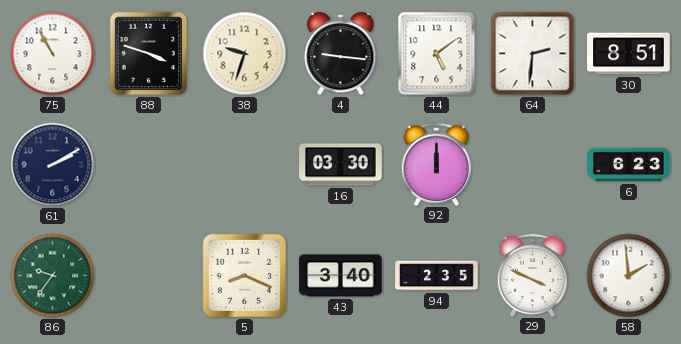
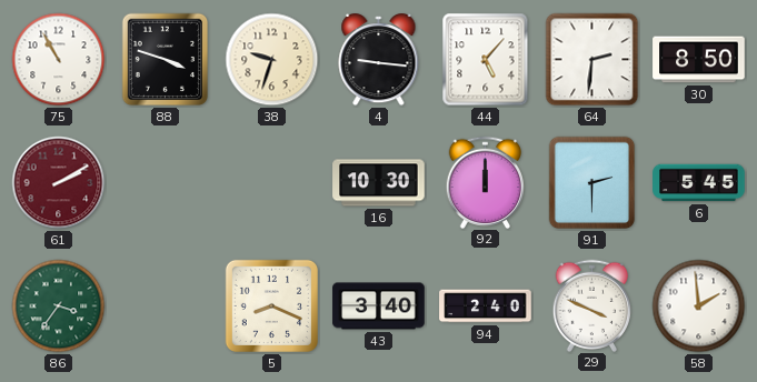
44: 5:09 -> 5:07 (486, 60)
30: 8:51 -> 8:50 (699, 60)
61 dial: navy -> burgundy (59, 183)
16: 03:30 -> 10:30 (379, 183)
91: none -> 2:30 (592, 183)
6: 6:23 -> 5:45 (699, 183)
86: 9:36 -> 3:36 (59, 306)
94: 2:35 -> 2:40 (486, 306)
